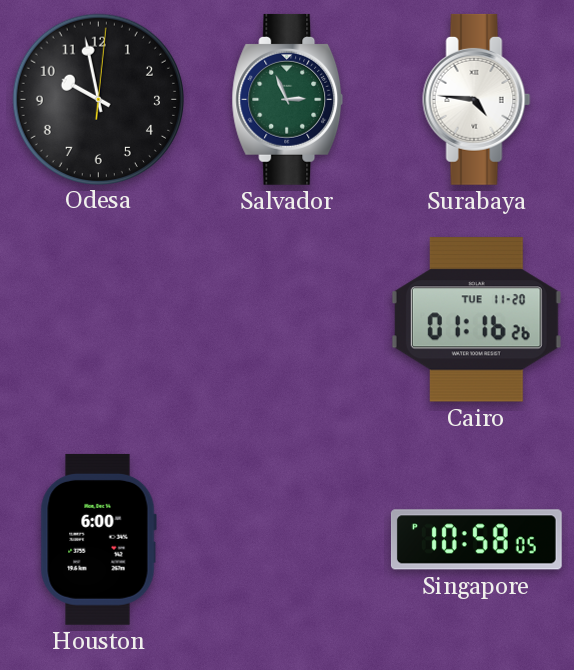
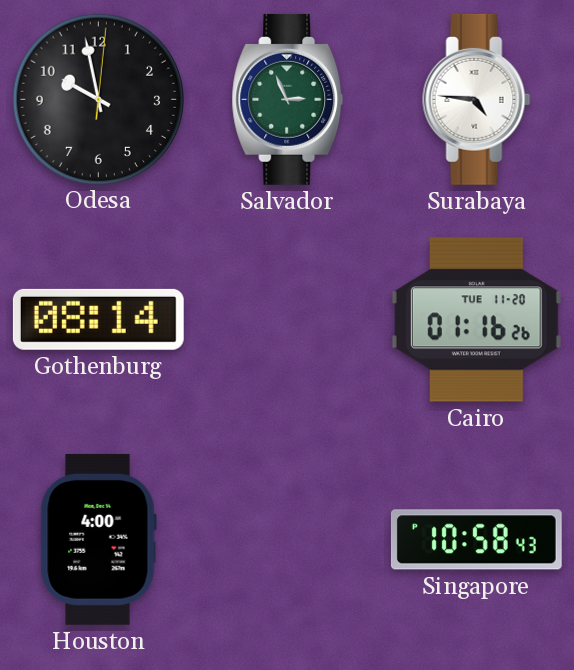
Gothenburg: none -> 08:14 (98, 319)
Houston: 6:00 -> 4:00 (98, 539)
Singapore: 10:58:05 -> 10:58:43 (476, 540)
